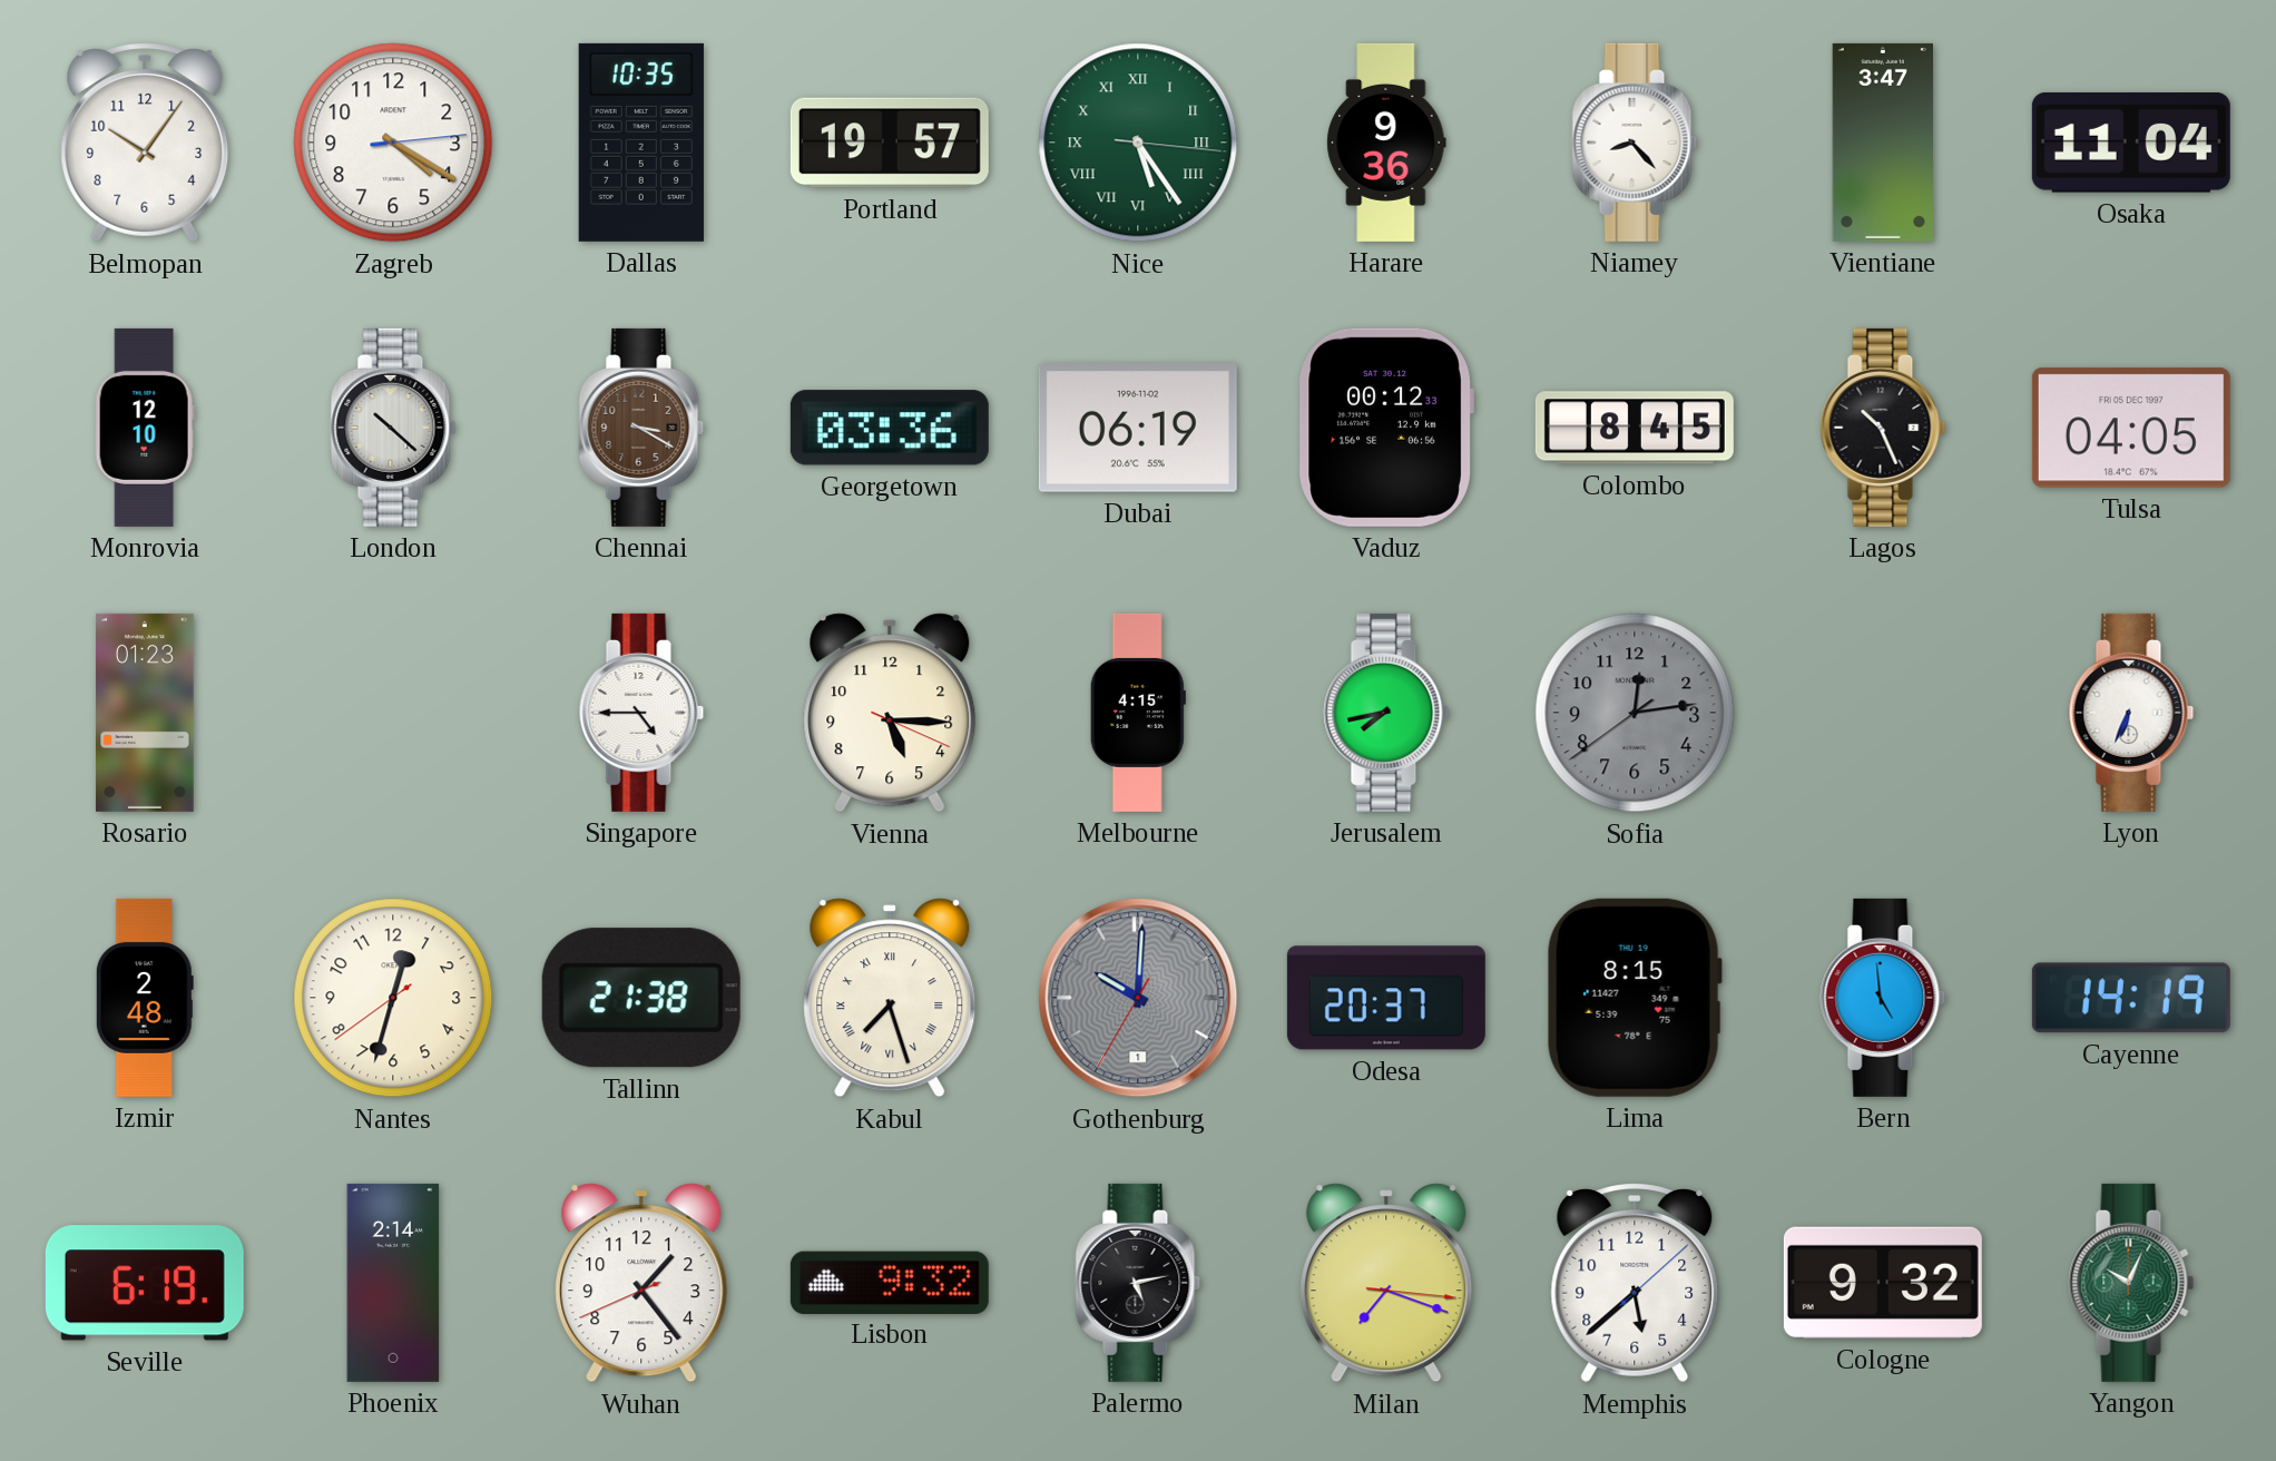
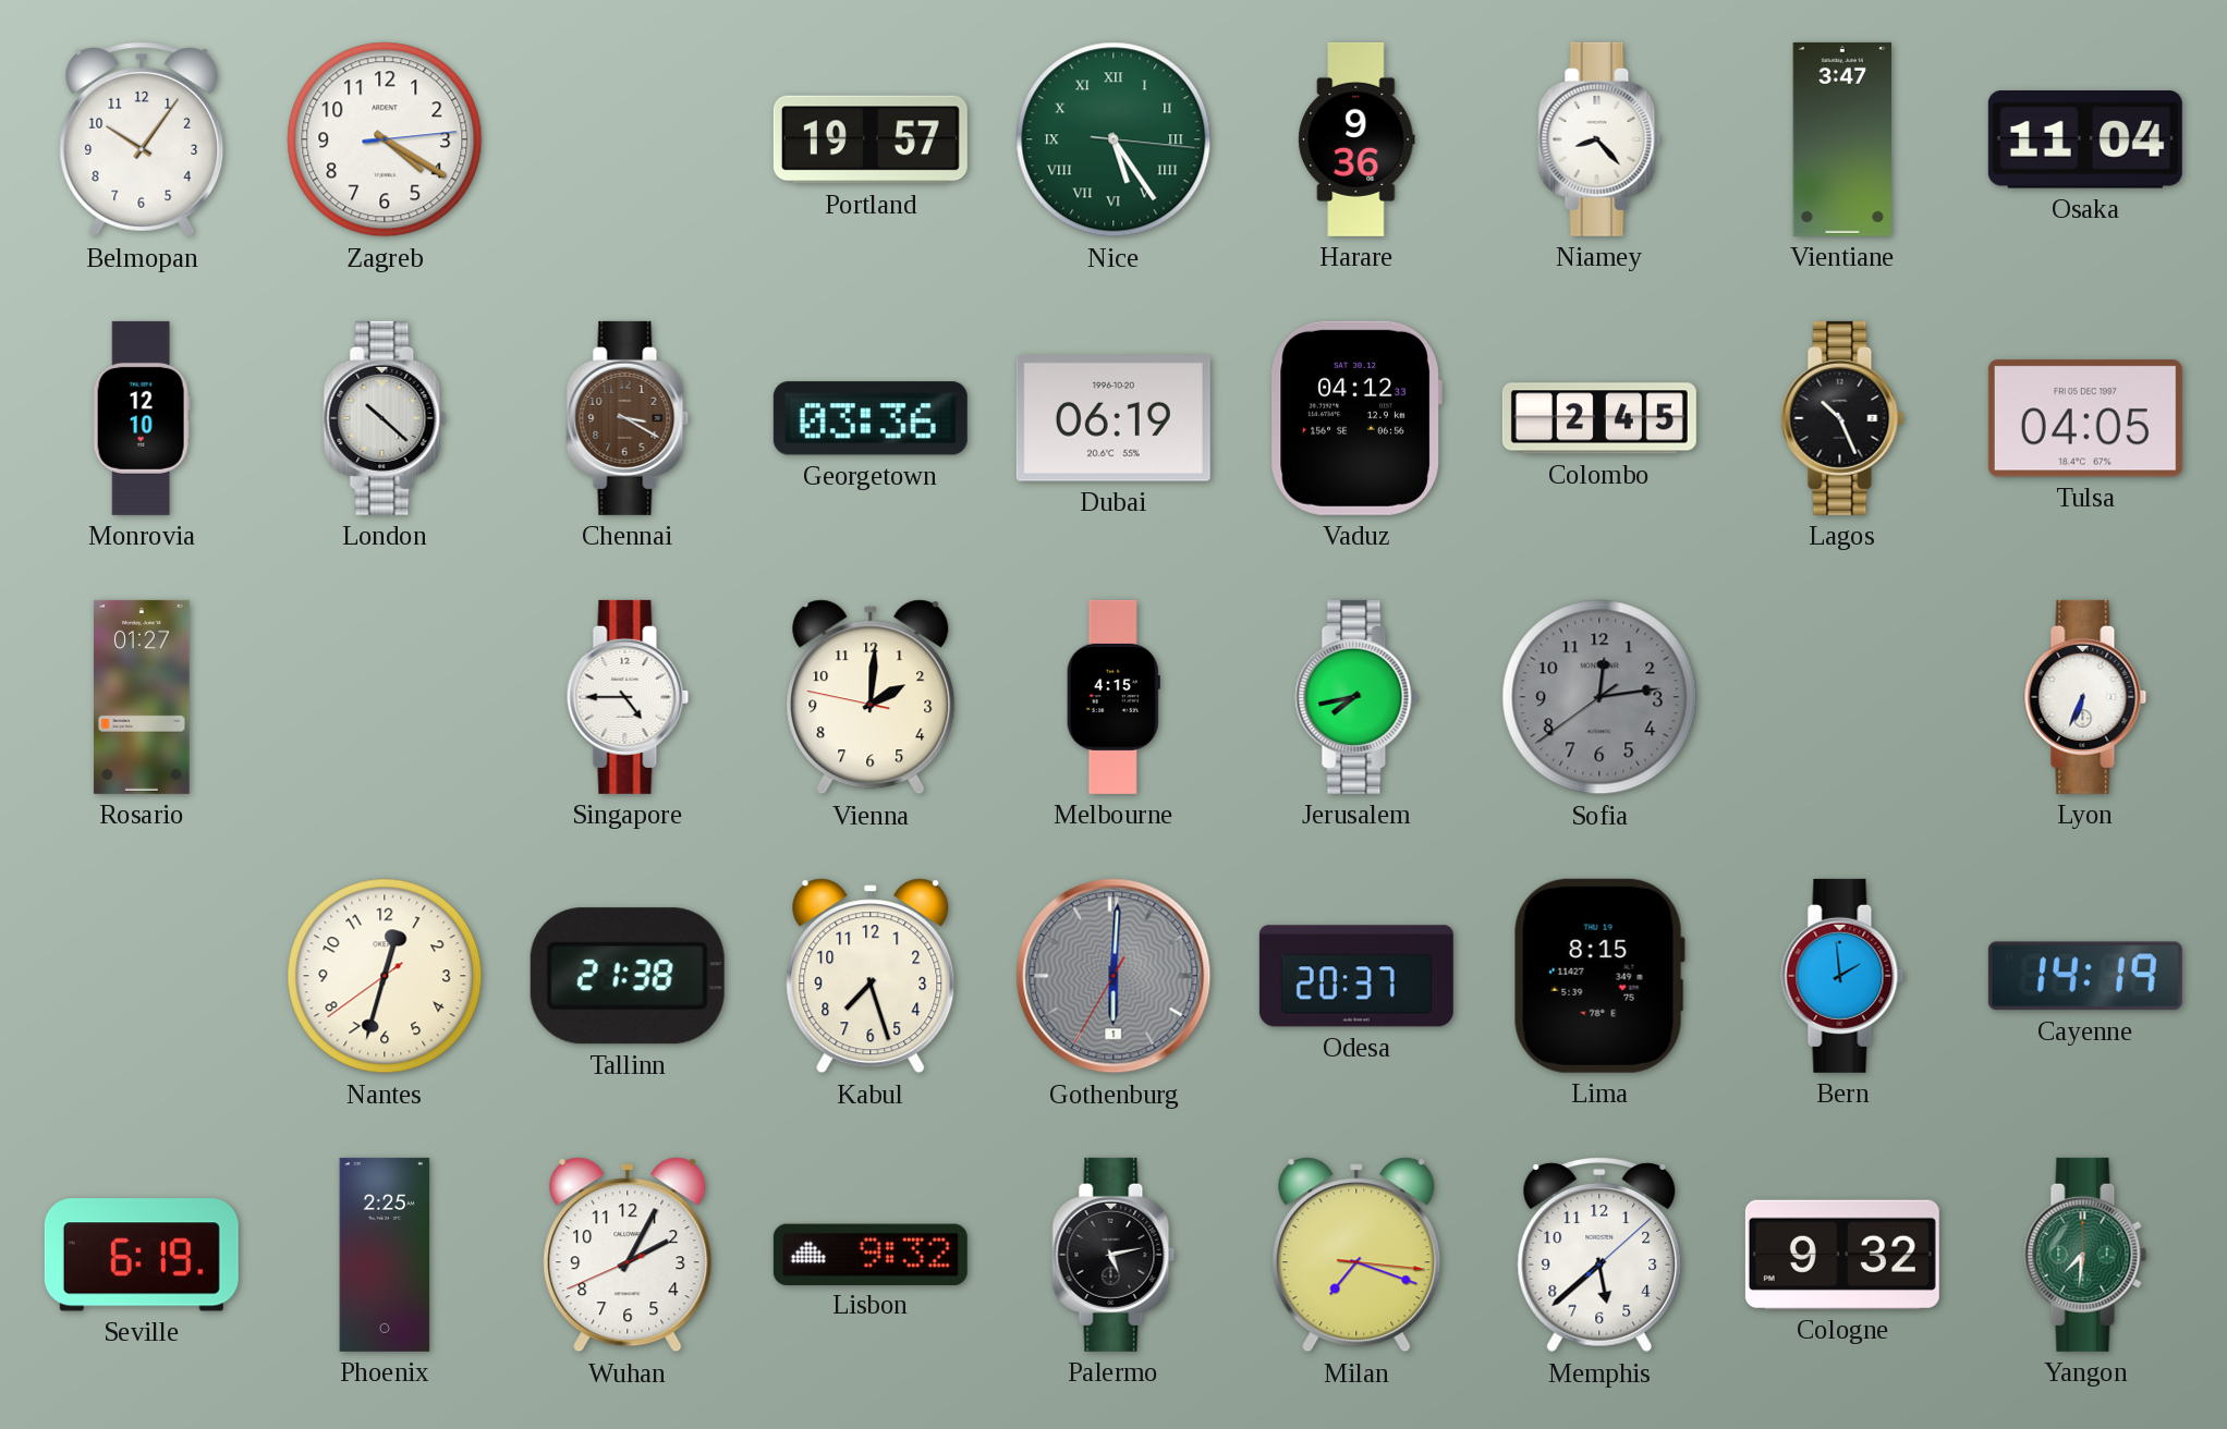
Dallas: 10:35 -> none (641, 143)
Dubai date: 1996-11-02 -> 1996-10-20 (1113, 419)
Vaduz: 00:12 -> 04:12 (1356, 418)
Colombo: 8:45 -> 2:45 (1599, 418)
Rosario: 01:23 -> 01:27 (142, 697)
Vienna: 5:15 -> 2:00 (871, 697)
Izmir: 2:48 -> none (145, 998)
Kabul numerals: Roman -> Arabic (871, 976)
Gothenburg: 10:00 -> 6:00 (1113, 976)
Bern: 4:59 -> 1:59 (1842, 976)
Phoenix: 2:14 -> 2:25 (385, 1255)
Wuhan: 1:23 -> 2:04 (628, 1255)
Yangon: 10:04 -> 7:31 (2085, 1255)
